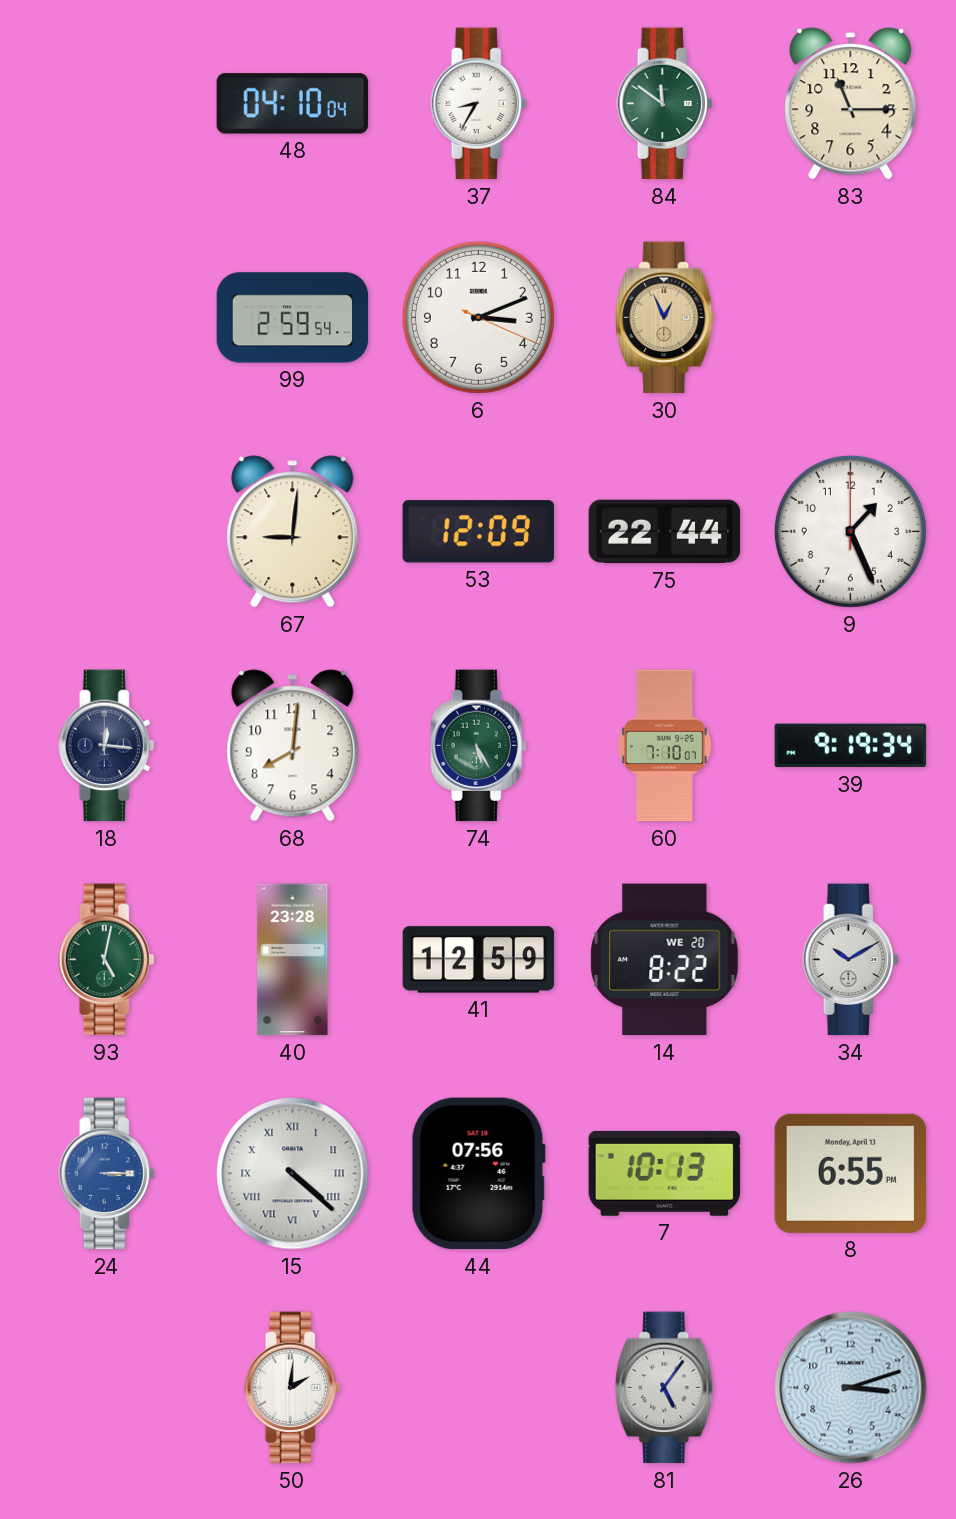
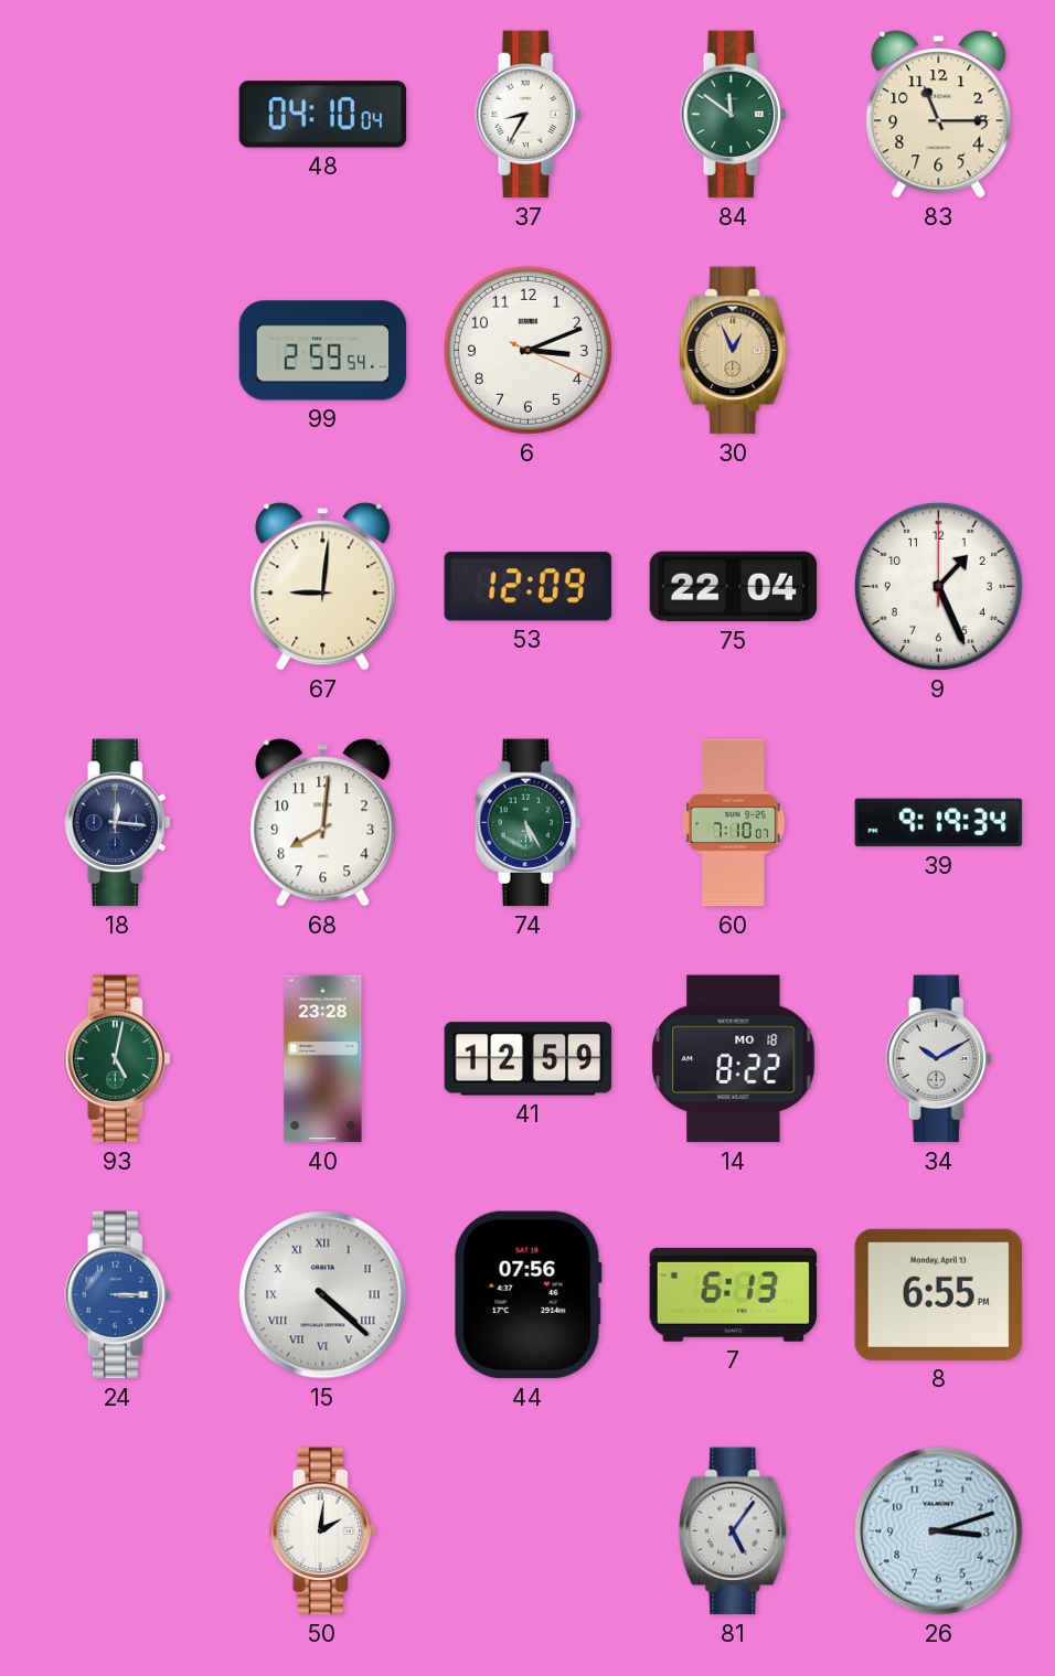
75: 22:44 -> 22:04 (734, 587)
14 date: WE 20 -> MO 18 (734, 1059)
7: 10:13 -> 6:13 (734, 1294)
